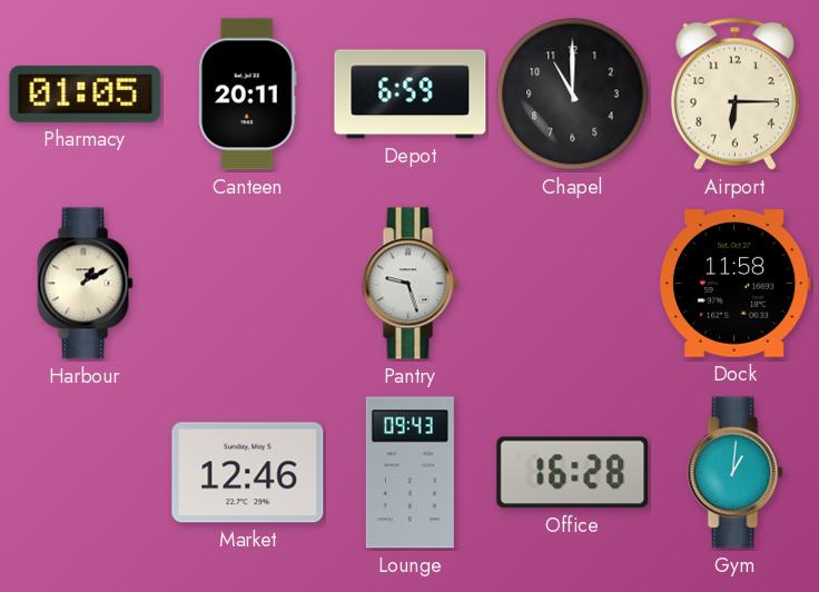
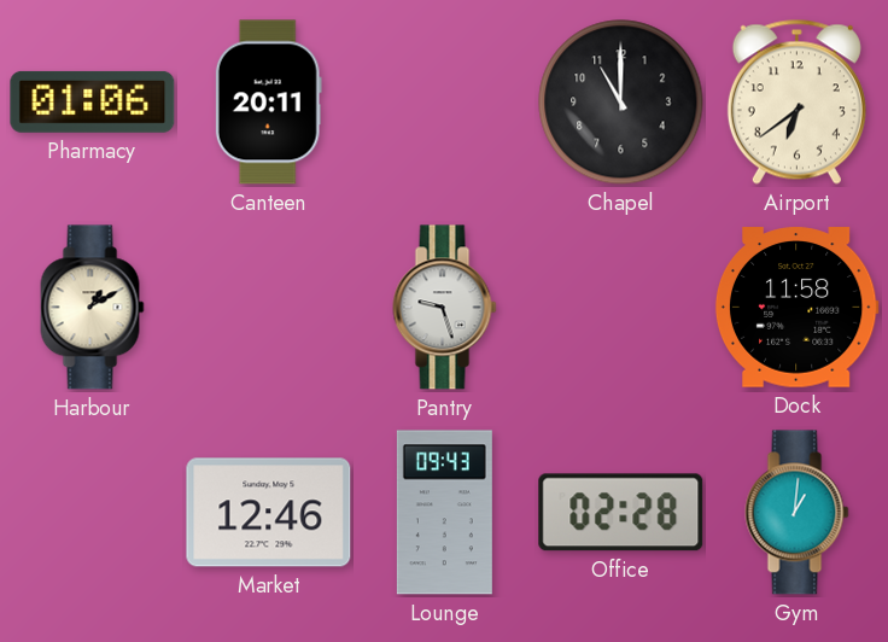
Pharmacy: 01:05 -> 01:06 (93, 101)
Depot: 6:59 -> none (411, 95)
Airport: 6:15 -> 6:39 (796, 101)
Office: 16:28 -> 02:28 (621, 513)
